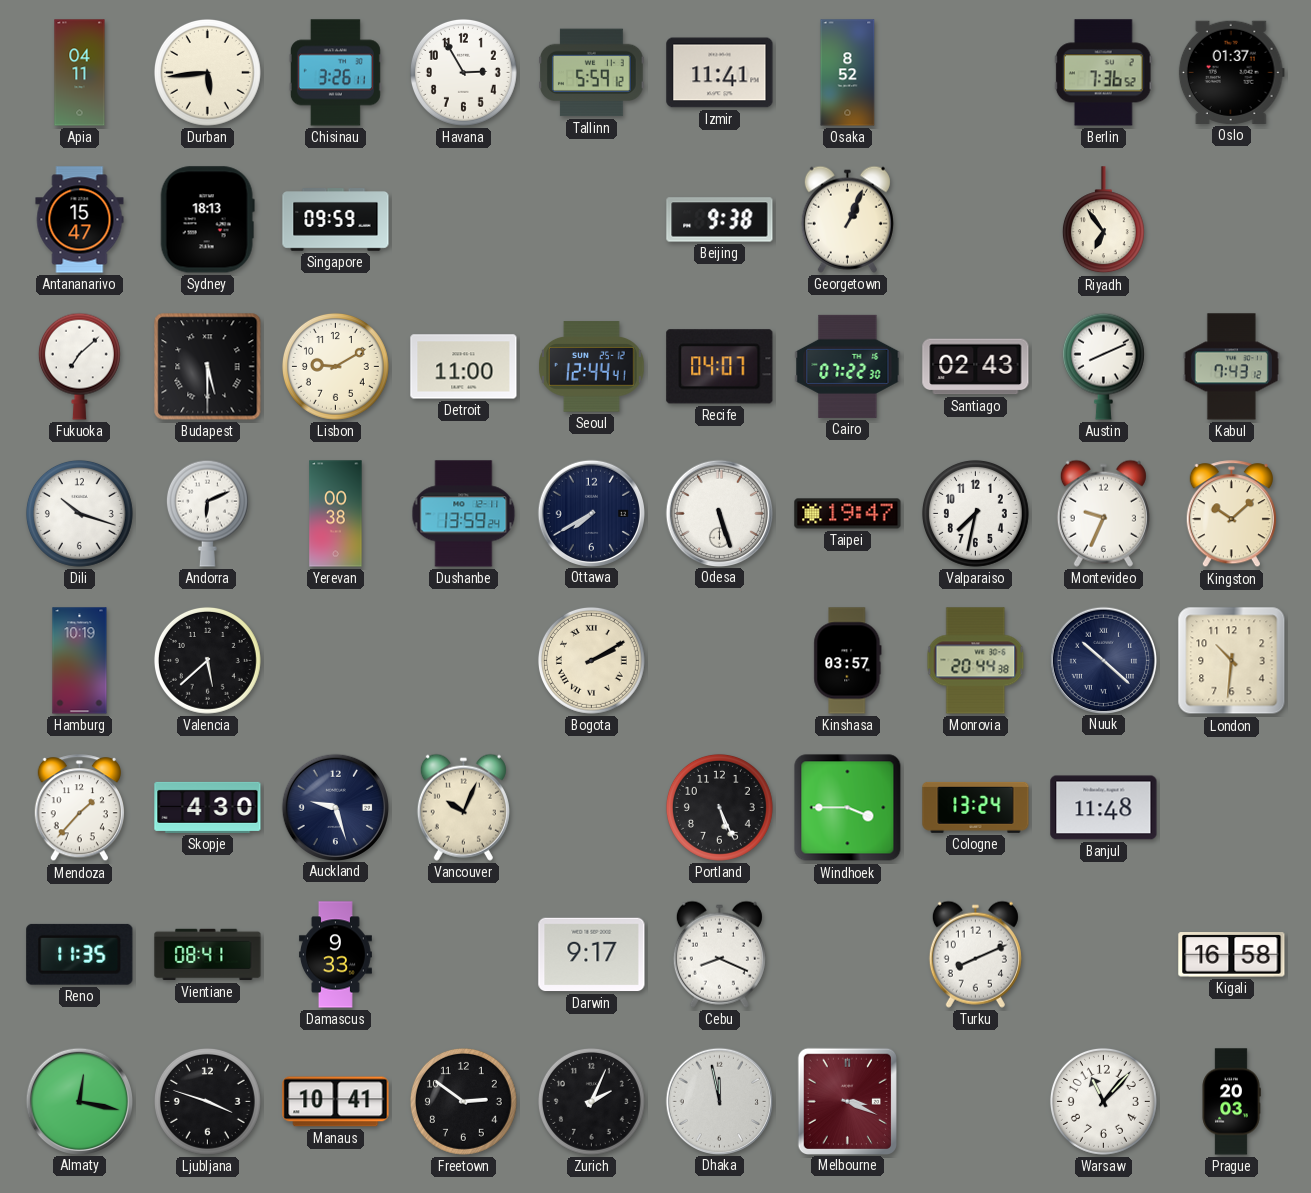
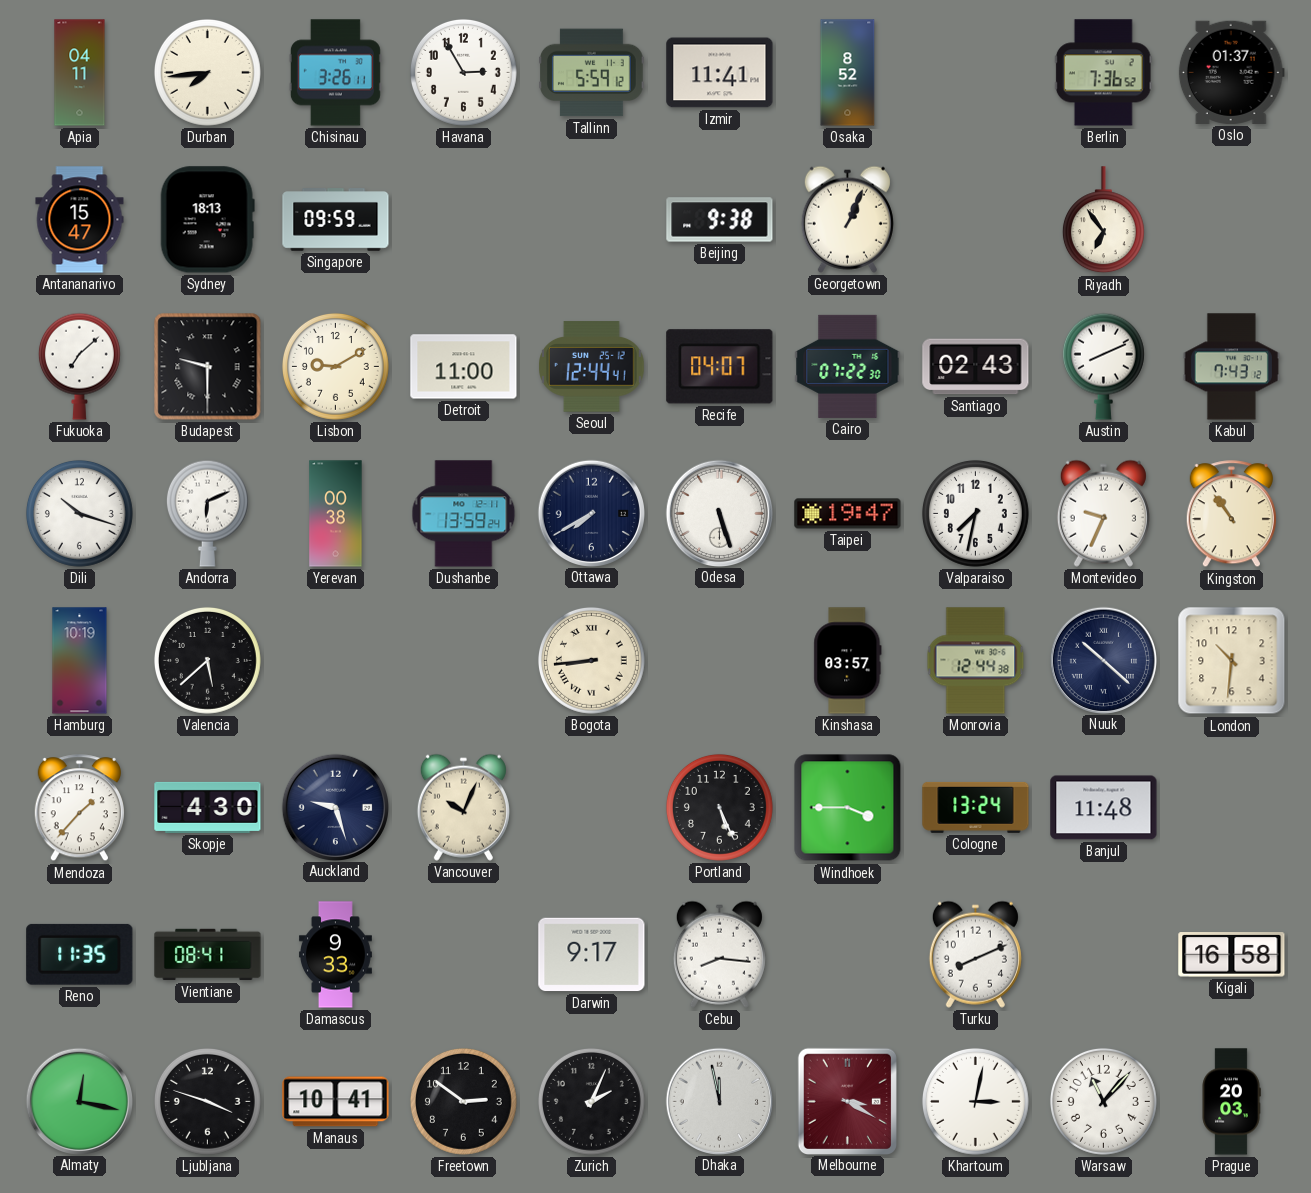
Durban: 5:44 -> 7:44 (207, 72)
Budapest: 5:30 -> 9:30 (208, 367)
Kingston: 10:08 -> 10:54 (1231, 514)
Bogota: 2:10 -> 8:44 (591, 660)
Monrovia: 20:44 -> 12:44 (976, 661)
Cebu: 8:19 -> 8:16 (719, 954)
Melbourne: 3:19 -> 3:20 (847, 1101)
Khartoum: none -> 3:02 (975, 1101)
